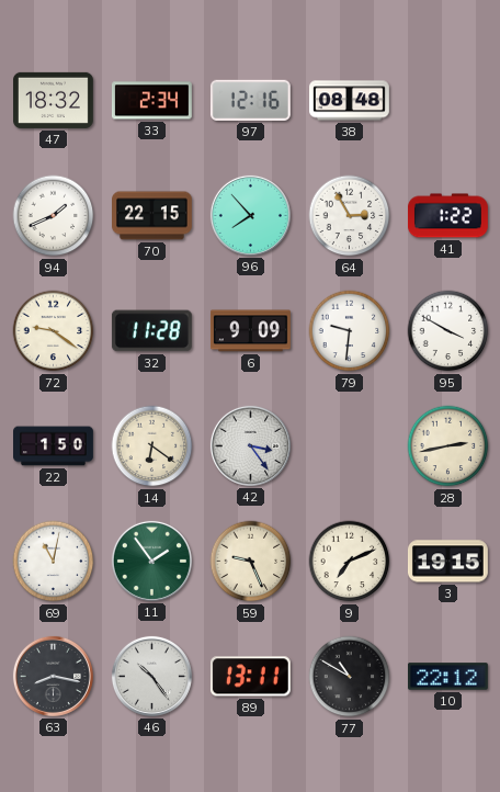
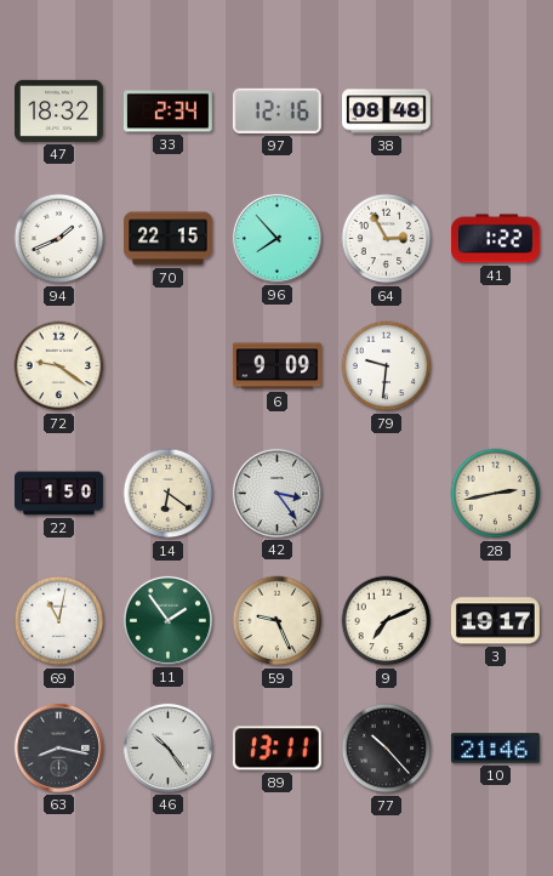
32: 11:28 -> none (151, 331)
95: 3:50 -> none (448, 331)
3: 19:15 -> 19:17 (496, 621)
77: 10:50 -> 10:23 (387, 749)
10: 22:12 -> 21:46 (496, 749)
